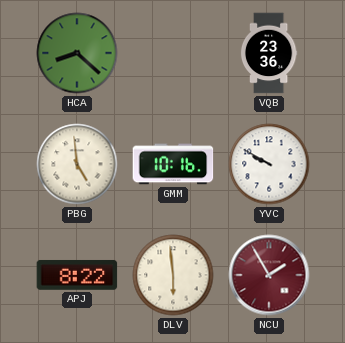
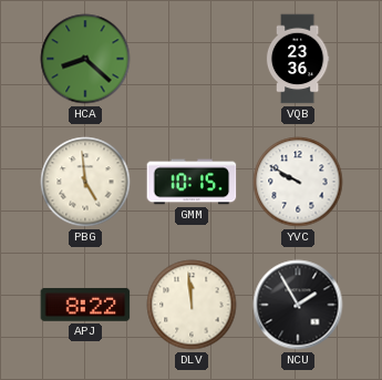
GMM: 10:16 -> 10:15 (192, 182)
DLV: 5:59 -> 11:59 (192, 305)
NCU dial: burgundy -> black (298, 305)
